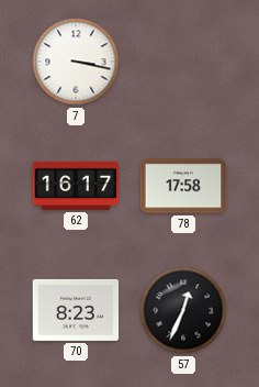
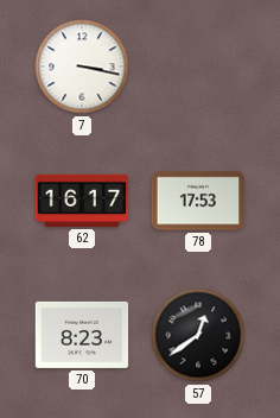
78: 17:58 -> 17:53 (198, 201)
57: 12:34 -> 12:39 (198, 335)
